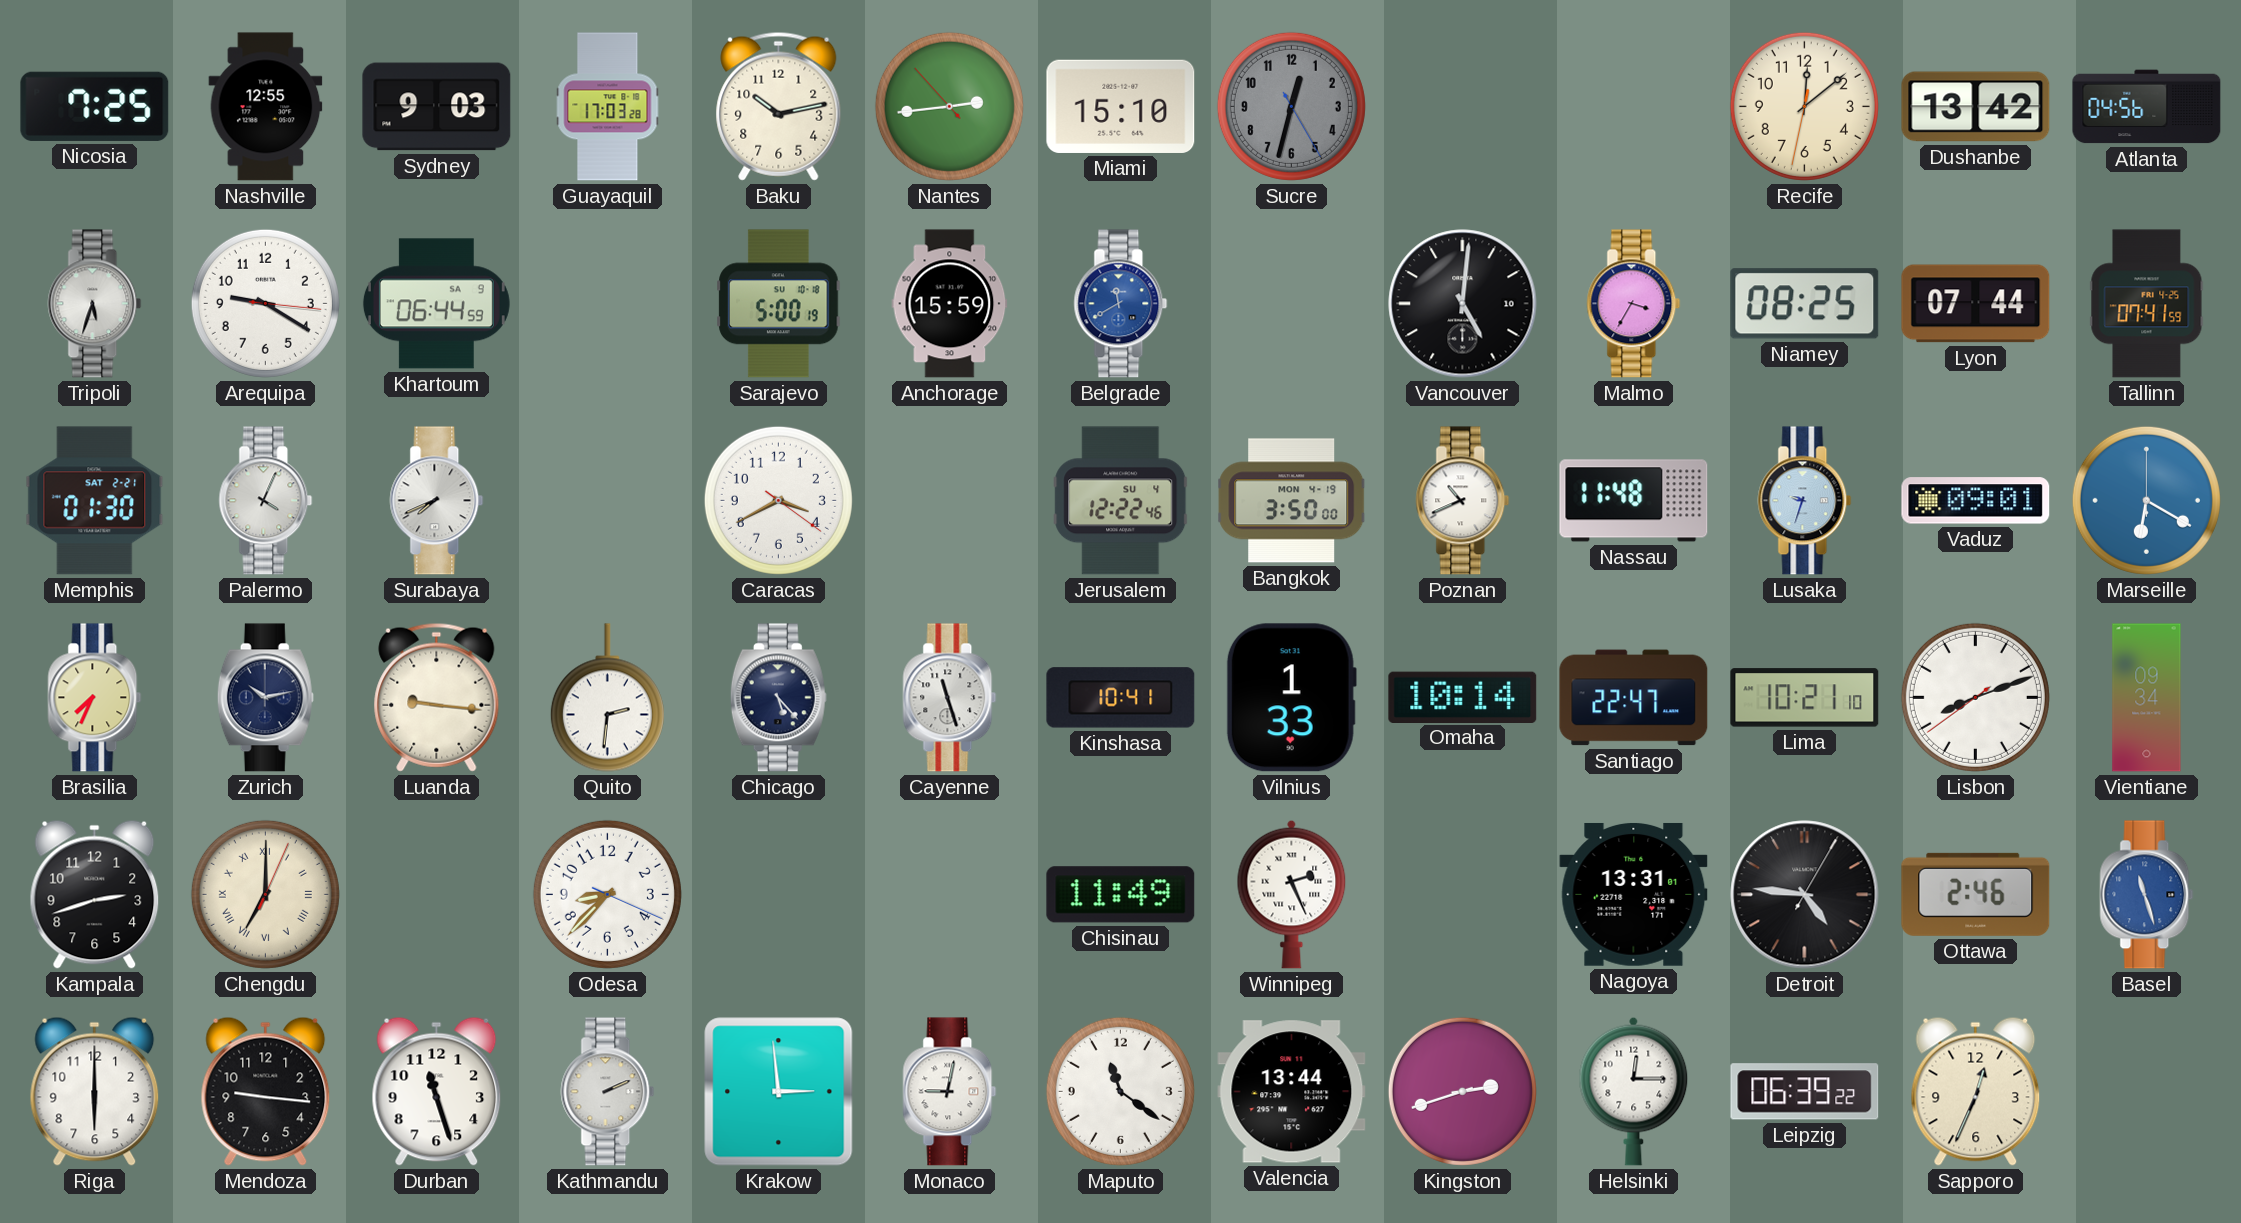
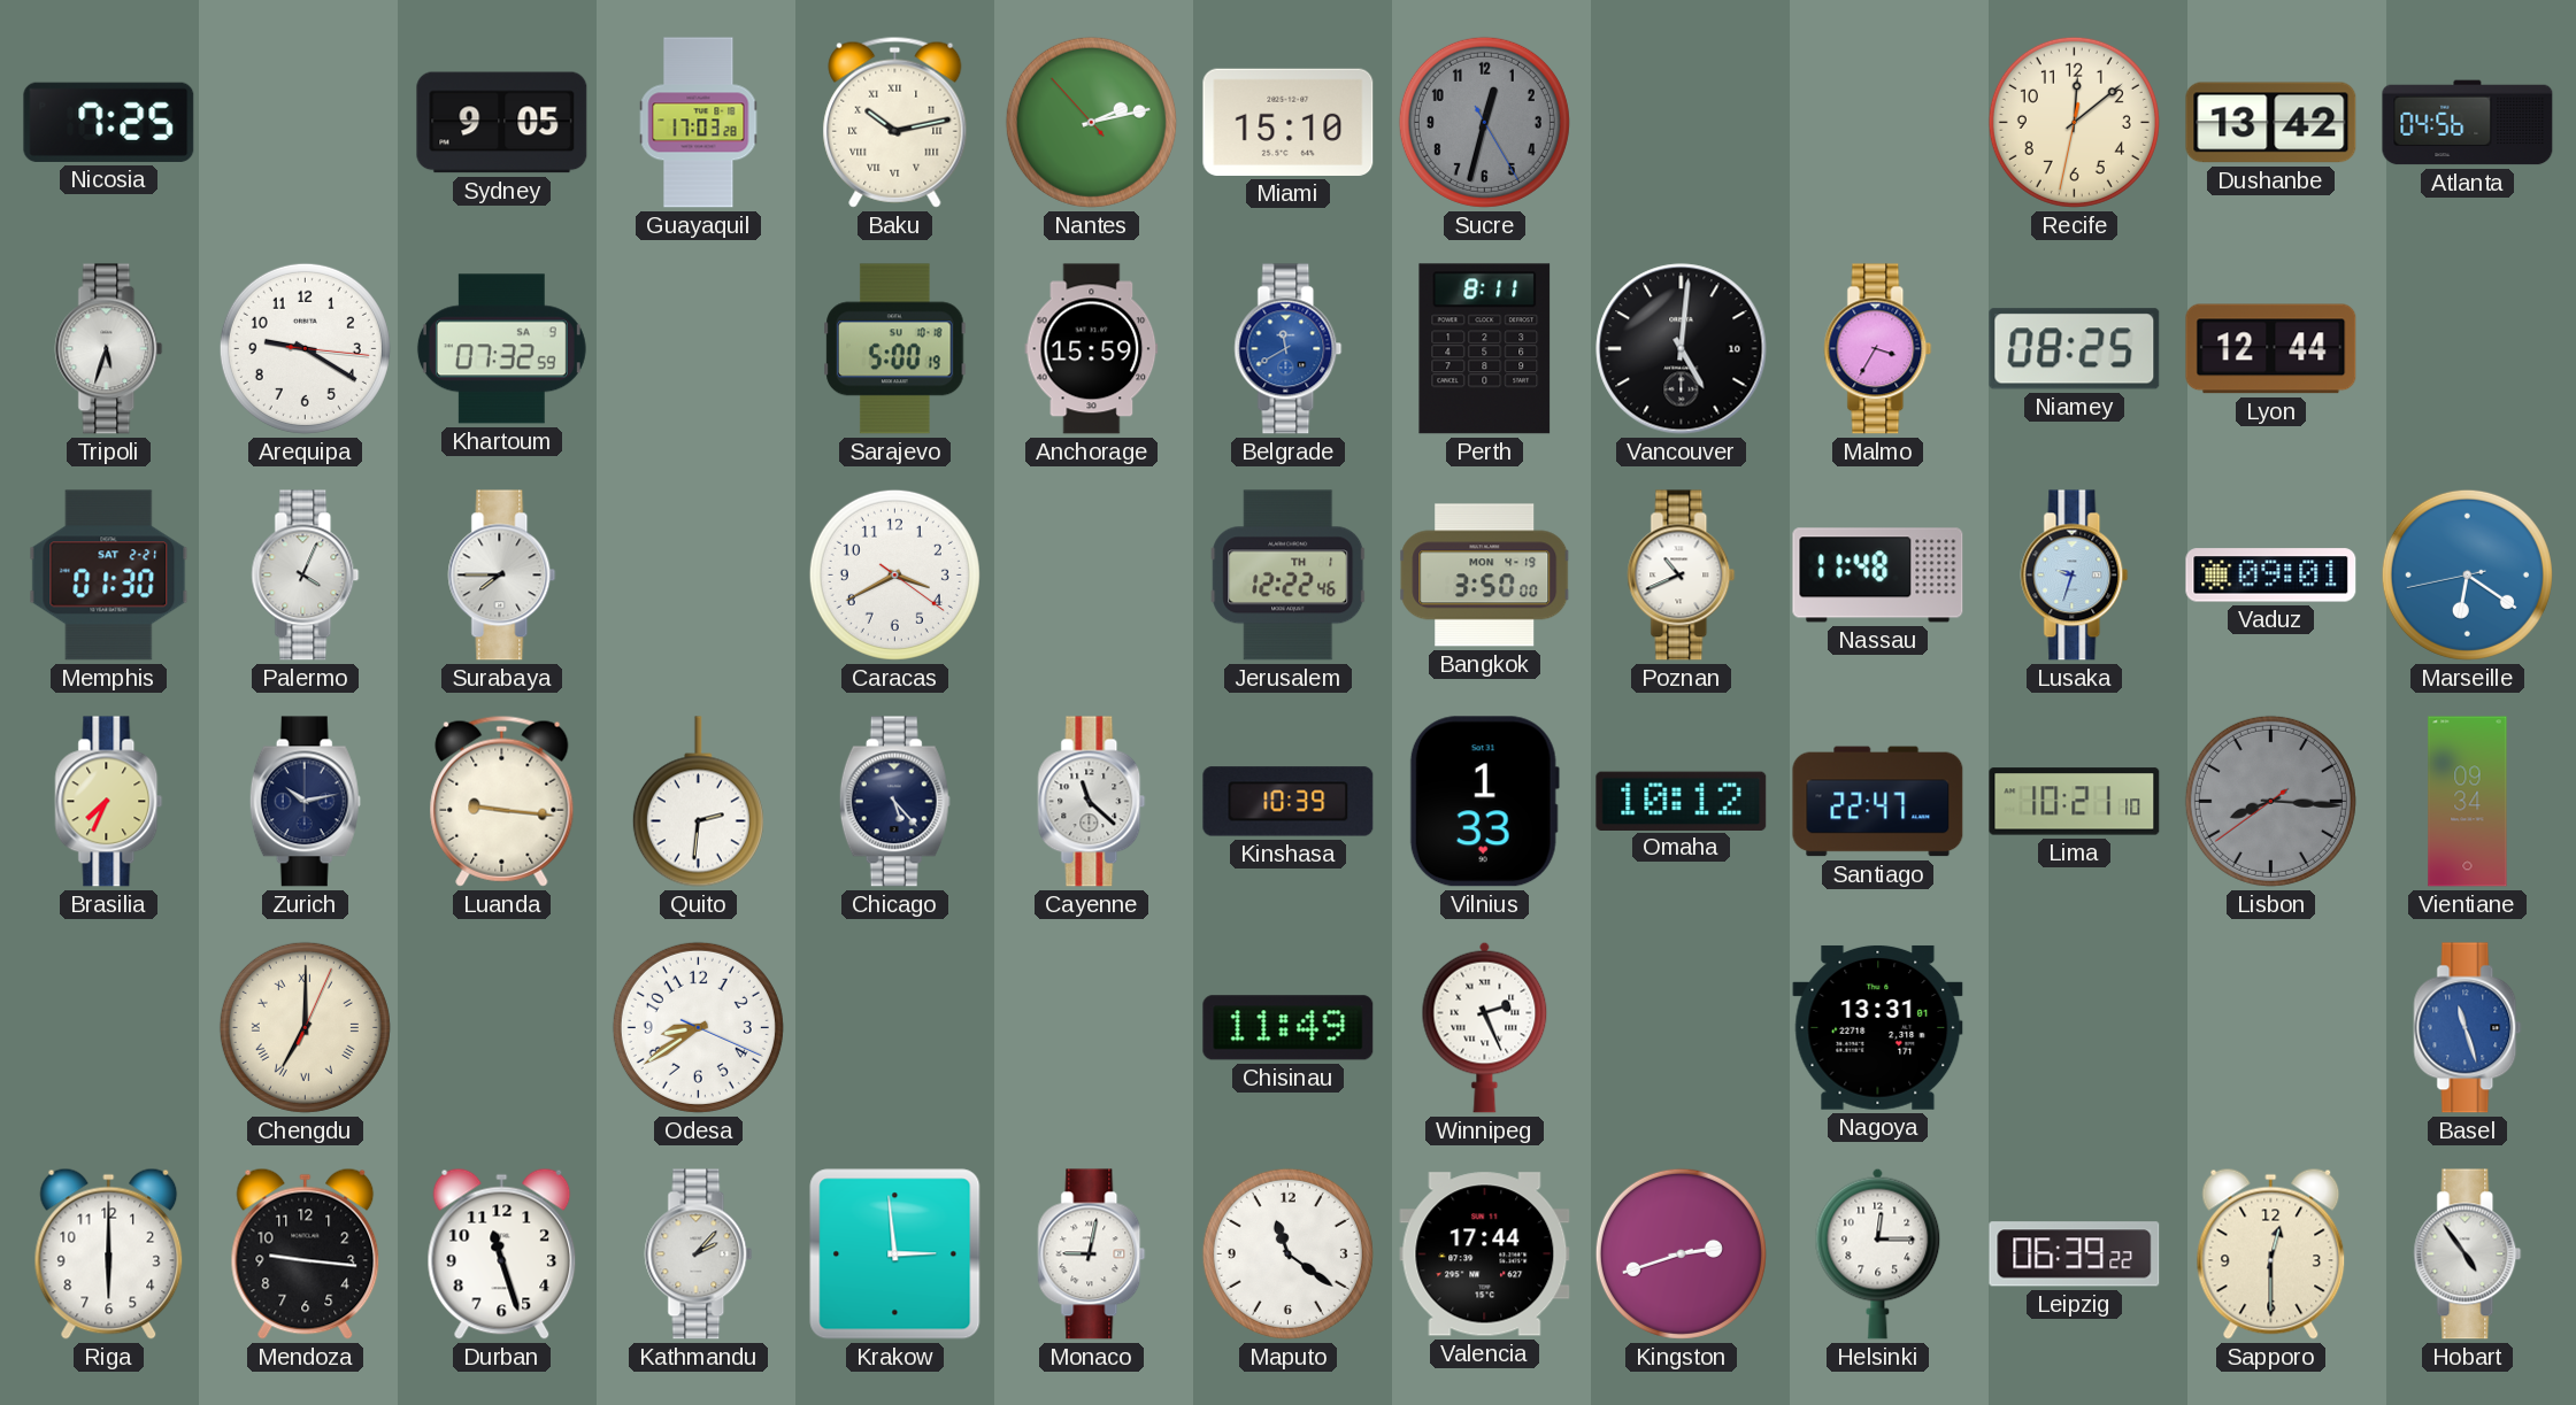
Nashville: 12:55 -> none (266, 107)
Sydney: 9:03 -> 9:05 (502, 123)
Baku numerals: Arabic -> Roman (895, 122)
Nantes: 2:43 -> 2:12 (1091, 122)
Khartoum: 06:44 -> 07:32 (501, 349)
Perth: none -> 8:11 (1485, 349)
Lyon: 07:44 -> 12:44 (2271, 349)
Tallinn: 07:41 -> none (2147, 304)
Surabaya: 7:41 -> 7:45 (502, 576)
Jerusalem date: SU 4 -> TH 1 (1289, 576)
Marseille: 6:20:00 -> 6:20:43 (2467, 574)
Cayenne: 11:27 -> 11:22 (1092, 802)
Kinshasa: 10:41 -> 10:39 (1289, 802)
Omaha: 10:14 -> 10:12 (1682, 801)
Lisbon: 8:11 -> 8:15 (2270, 801)
Lisbon dial: white -> grey (2270, 801)
Kampala: 2:42 -> none (95, 894)
Odesa: 8:37 -> 8:39 (698, 1027)
Detroit: 4:46 -> none (1805, 895)
Ottawa: 2:46 -> none (1976, 894)
Kathmandu: 2:11 -> 2:07 (699, 1255)
Valencia: 13:44 -> 17:44 (1485, 1255)
Sapporo: 12:34 -> 12:30 (2271, 1253)
Hobart: none -> 4:54 (2468, 1255)
